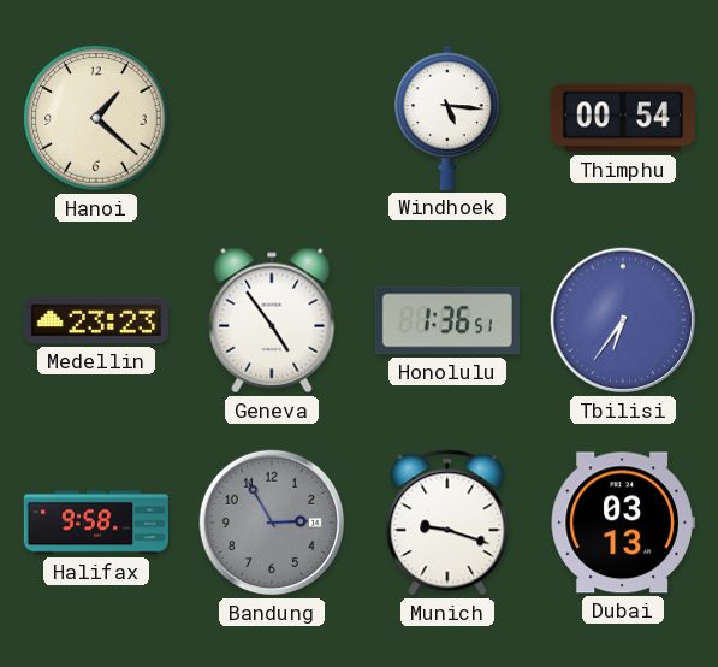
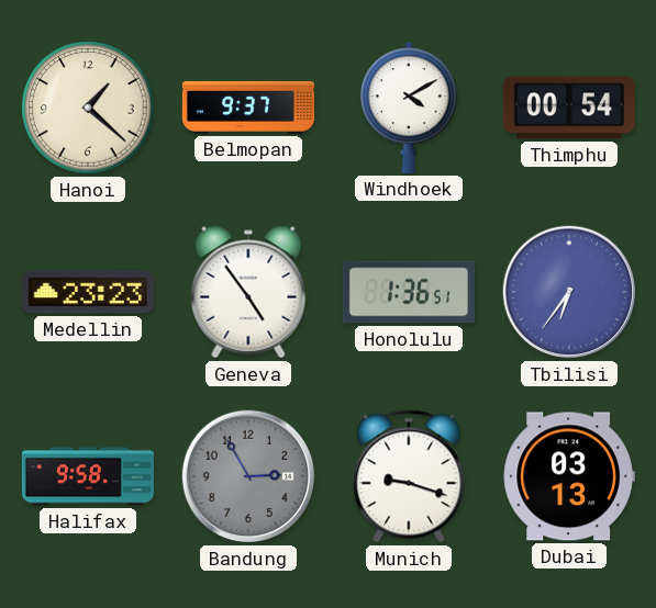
Belmopan: none -> 9:37 (248, 108)
Windhoek: 5:16 -> 4:10 (409, 108)
